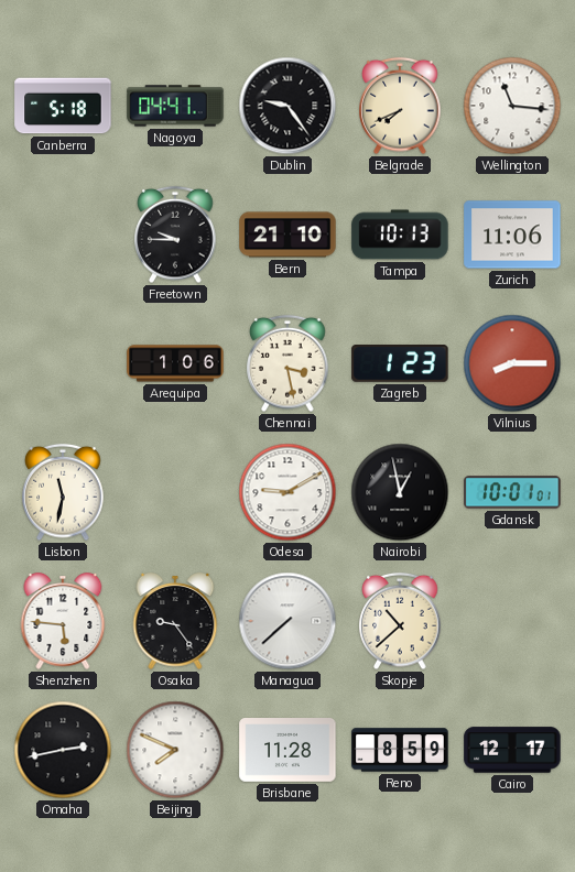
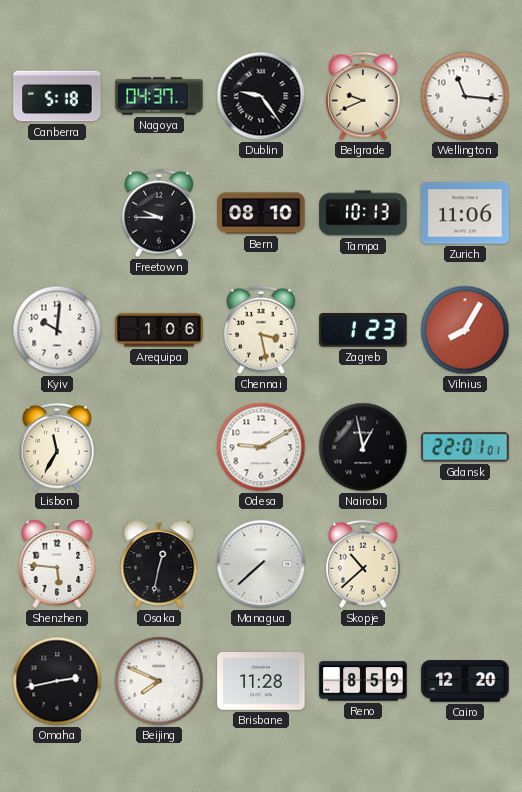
Nagoya: 04:41 -> 04:37 (159, 96)
Belgrade: 7:41 -> 9:41 (363, 96)
Bern: 21:10 -> 08:10 (261, 213)
Kyiv: none -> 10:01 (57, 330)
Vilnius: 8:15 -> 8:05 (465, 330)
Lisbon: 11:32 -> 11:35 (57, 447)
Gdansk: 10:01 -> 22:01 (465, 447)
Osaka: 9:24 -> 12:32 (159, 564)
Cairo: 12:17 -> 12:20 (465, 681)
